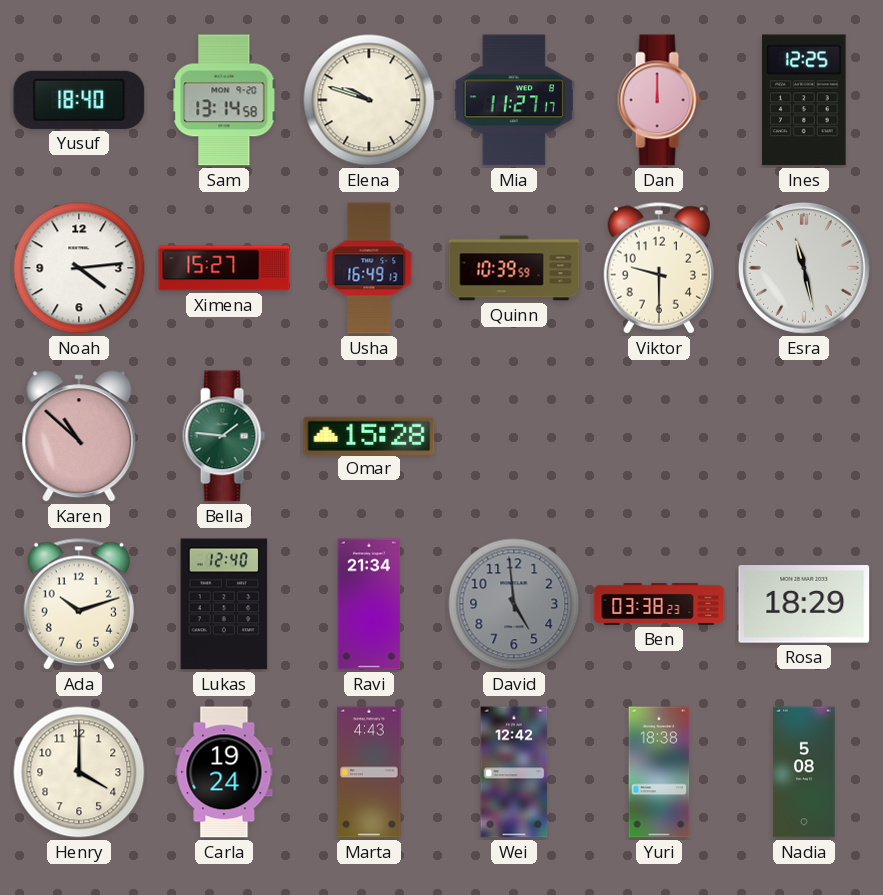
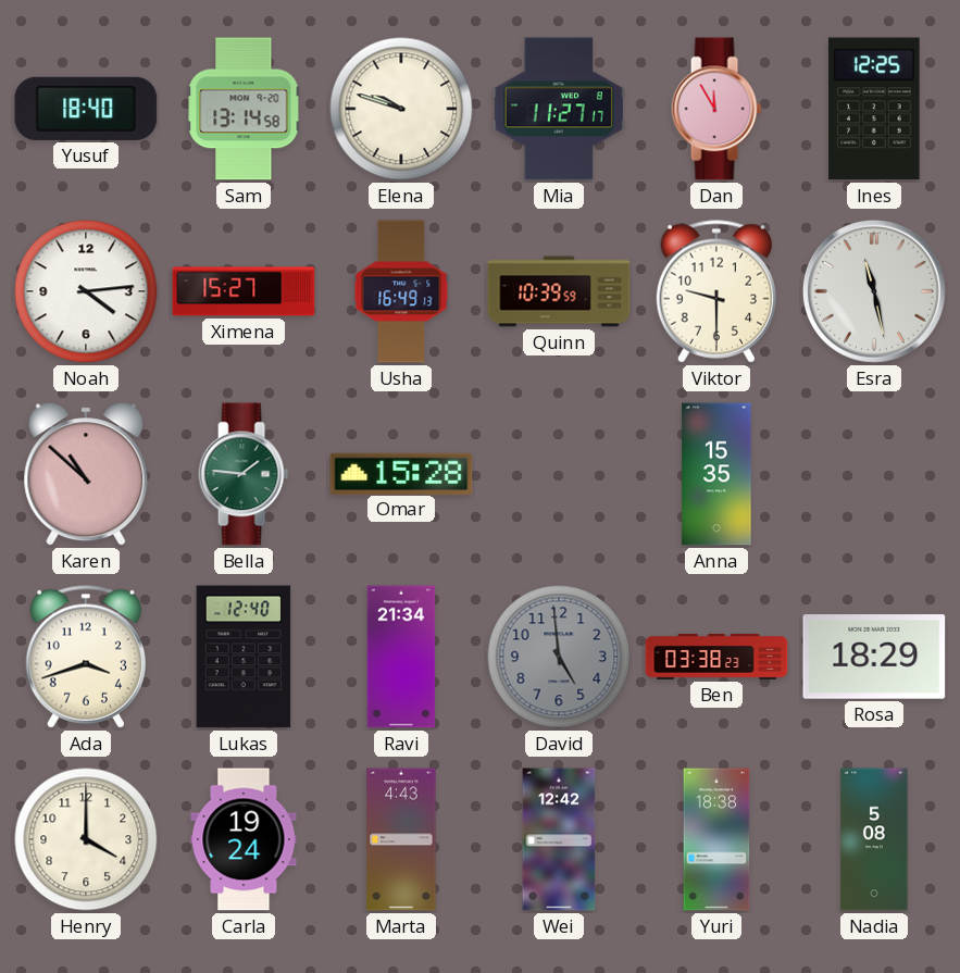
Dan: 12:00 -> 11:55 (716, 109)
Anna: none -> 15:35 (716, 474)
Ada: 10:12 -> 3:42 (86, 657)
